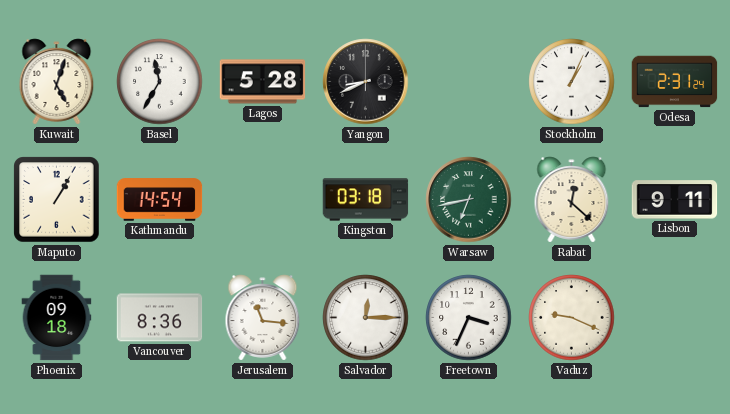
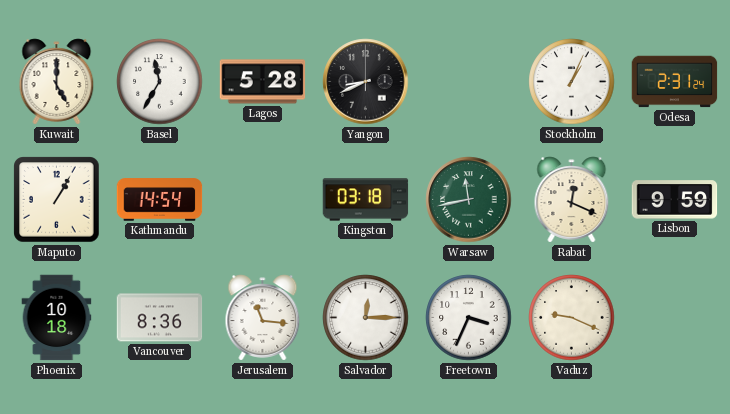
Kuwait: 5:03 -> 5:00 (57, 82)
Warsaw: 6:43 -> 11:43 (469, 200)
Rabat: 12:22 -> 12:19 (572, 200)
Lisbon: 9:11 -> 9:59 (675, 200)
Phoenix: 09:18 -> 10:18 (57, 318)
